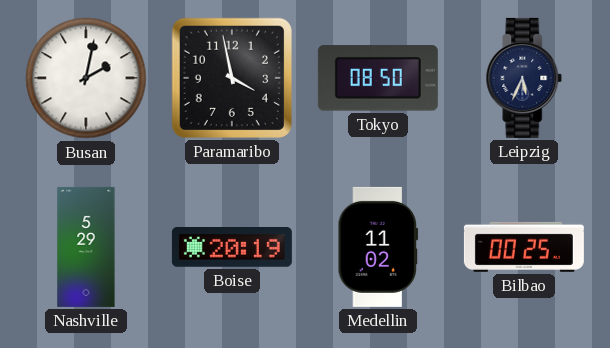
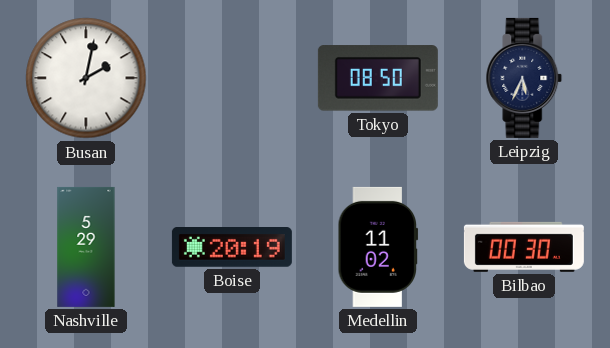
Paramaribo: 3:58 -> none (232, 78)
Bilbao: 00:25 -> 00:30 (524, 247)
